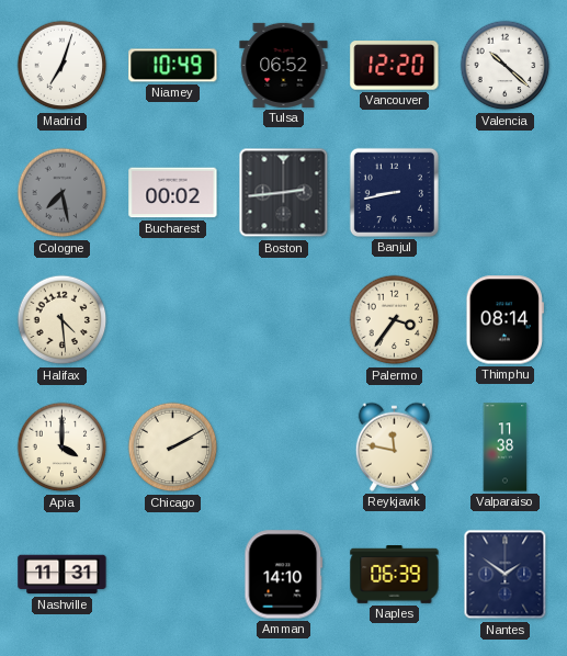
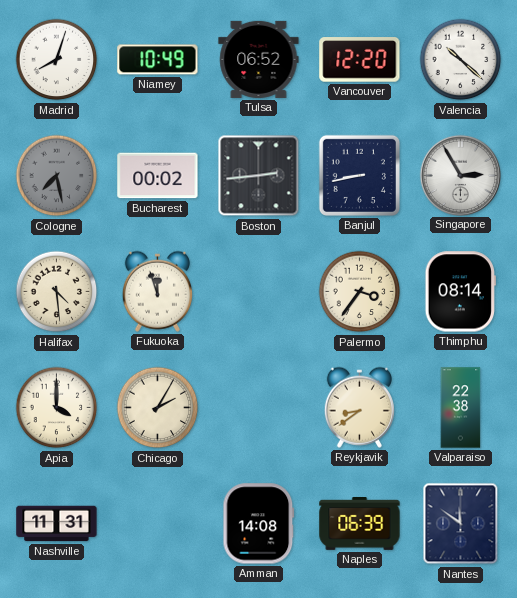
Madrid: 7:03 -> 8:03 (57, 60)
Singapore: none -> 2:55 (460, 175)
Fukuoka: none -> 11:57 (157, 291)
Chicago: 2:10 -> 2:05 (158, 408)
Reykjavik: 11:47 -> 8:39 (359, 407)
Valparaiso: 11:38 -> 22:38 (461, 408)
Amman: 14:10 -> 14:08 (259, 524)
Nantes: 1:51 -> 11:51 (461, 524)
